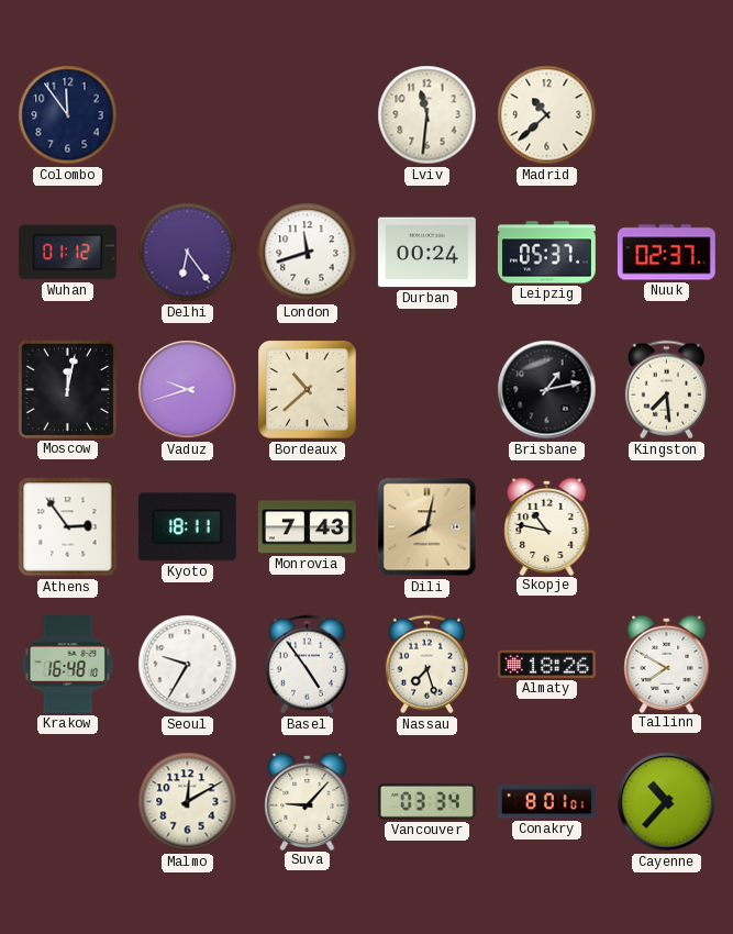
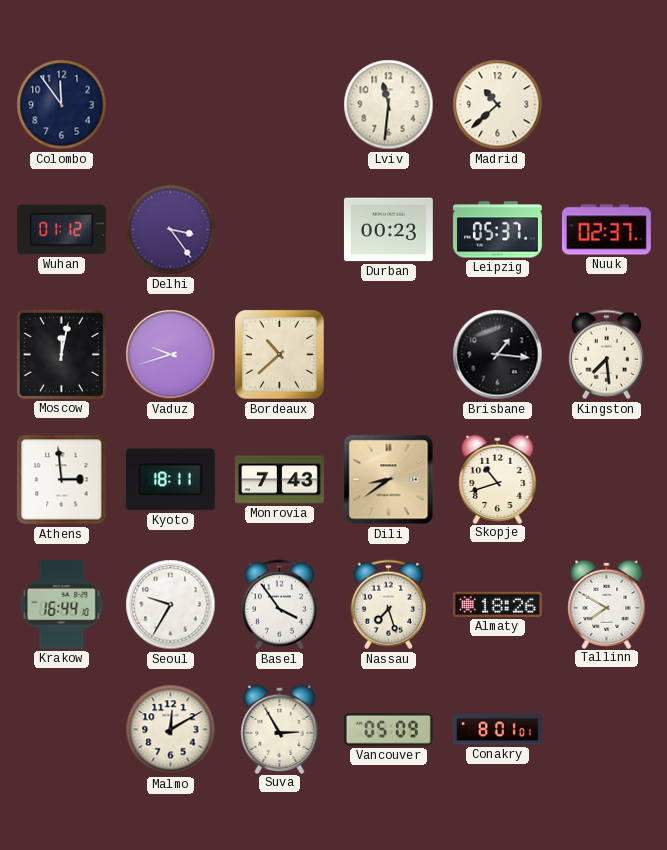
Delhi: 6:24 -> 3:24 (171, 230)
London: 11:42 -> none (308, 253)
Durban: 00:24 -> 00:23 (388, 230)
Brisbane: 1:13 -> 1:16 (498, 355)
Athens: 2:54 -> 2:59 (62, 480)
Dili: 8:02 -> 8:39 (389, 480)
Skopje: 10:47 -> 10:42 (498, 479)
Krakow: 16:48 -> 16:44 (62, 604)
Basel: 4:54 -> 3:54 (279, 605)
Suva: 9:07 -> 2:55 (280, 729)
Vancouver: 03:34 -> 05:09 (388, 729)
Cayenne: 10:37 -> none (667, 802)
